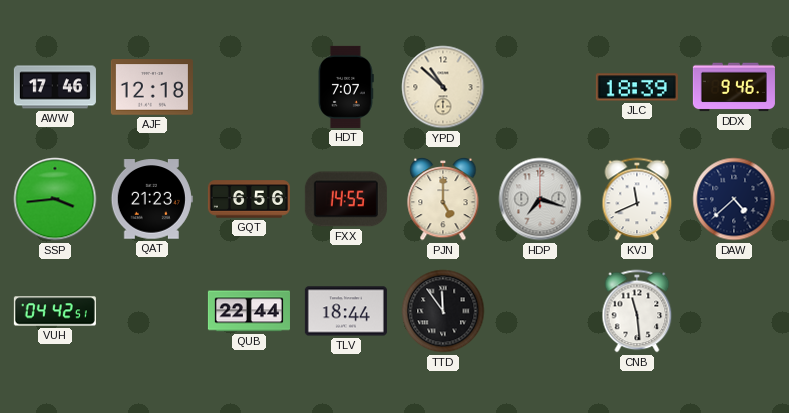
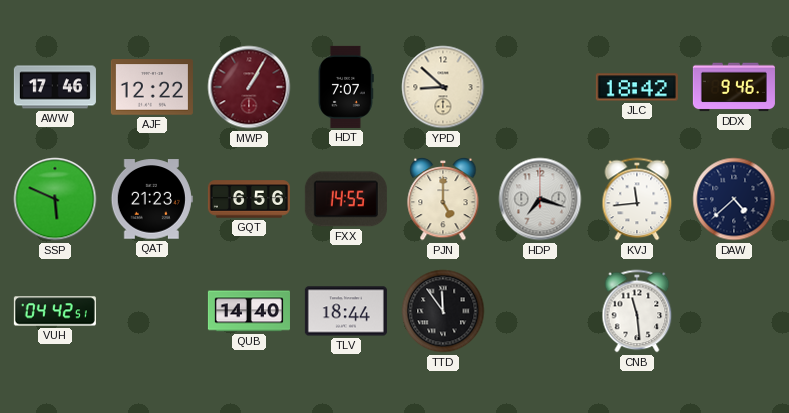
AJF: 12:18 -> 12:22 (152, 87)
MWP: none -> 1:05 (249, 87)
YPD: 10:52 -> 8:52 (443, 87)
JLC: 18:39 -> 18:42 (637, 87)
SSP: 3:44 -> 5:49 (55, 199)
KVJ: 11:41 -> 11:44 (637, 199)
QUB: 22:44 -> 14:40 (249, 311)
